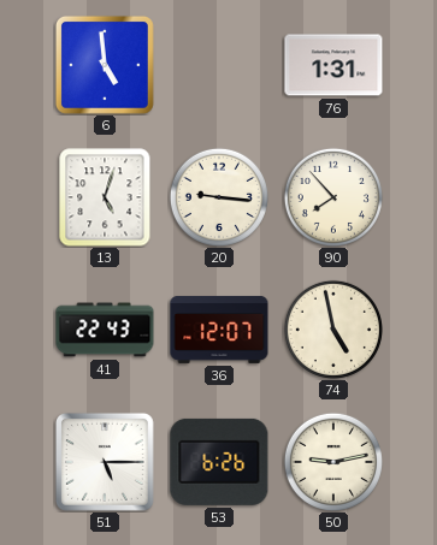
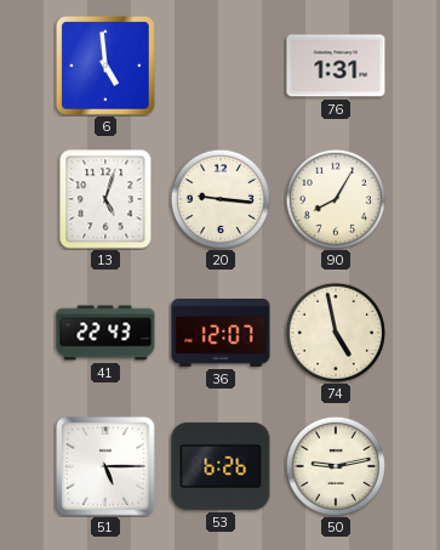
90: 7:53 -> 8:05 (336, 199)
